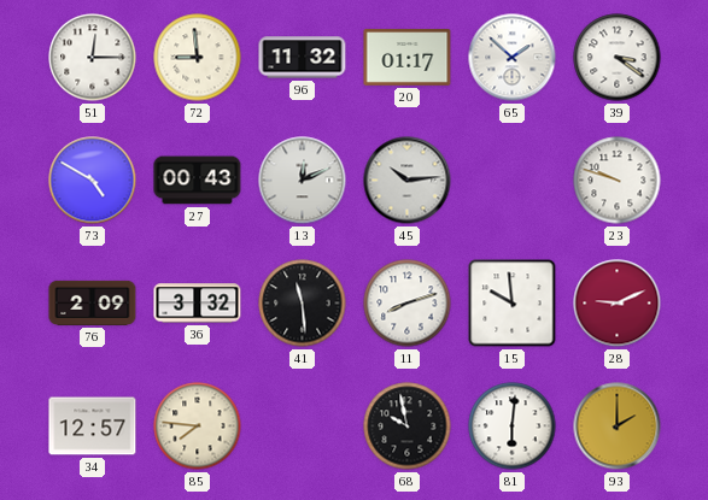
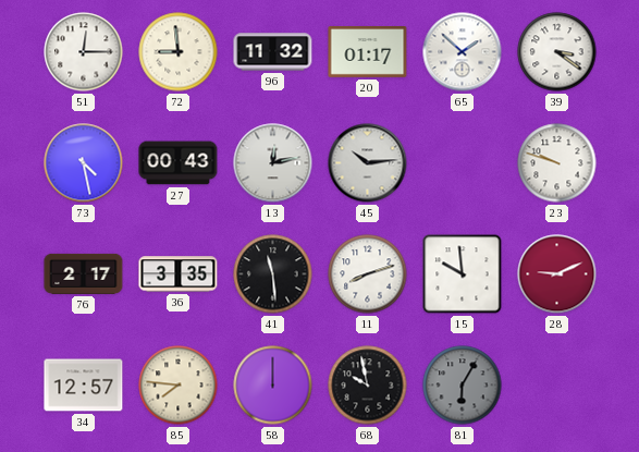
73: 4:50 -> 4:28 (84, 163)
13: 12:11 -> 12:13 (273, 163)
76: 2:09 -> 2:17 (84, 273)
36: 3:32 -> 3:35 (179, 274)
58: none -> 12:00 (273, 386)
81: 6:01 -> 6:05 (463, 386)
81 dial: white -> grey (463, 386)
93: 2:00 -> none (618, 427)
